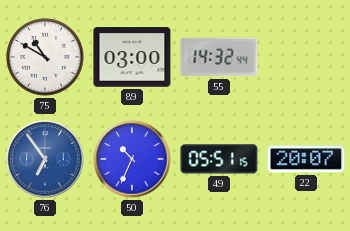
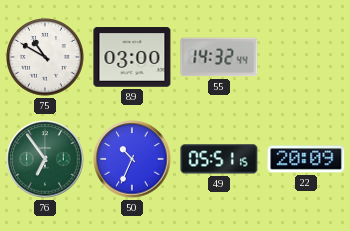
76 dial: blue -> green (45, 159)
22: 20:07 -> 20:09 (306, 159)
